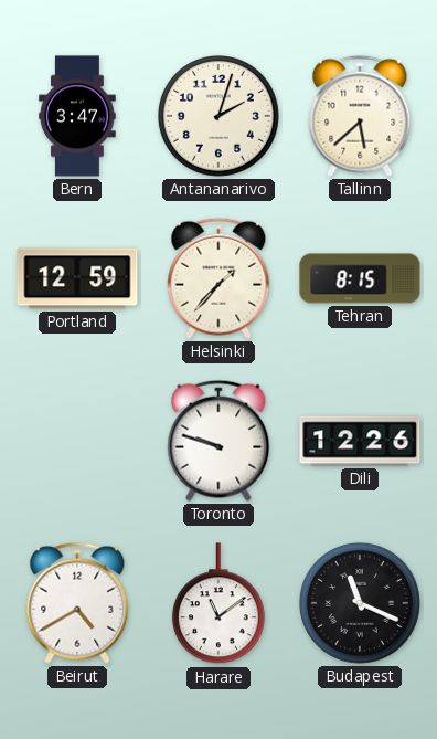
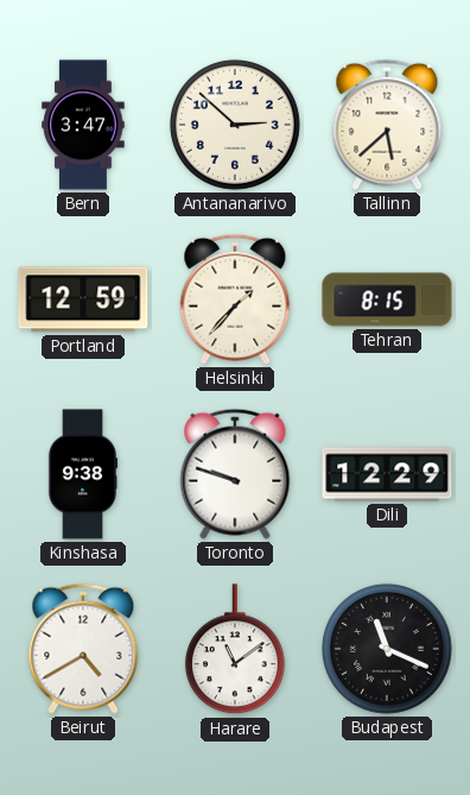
Antananarivo: 2:03 -> 2:52 (235, 125)
Kinshasa: none -> 9:38 (83, 474)
Dili: 12:26 -> 12:29 (387, 474)
